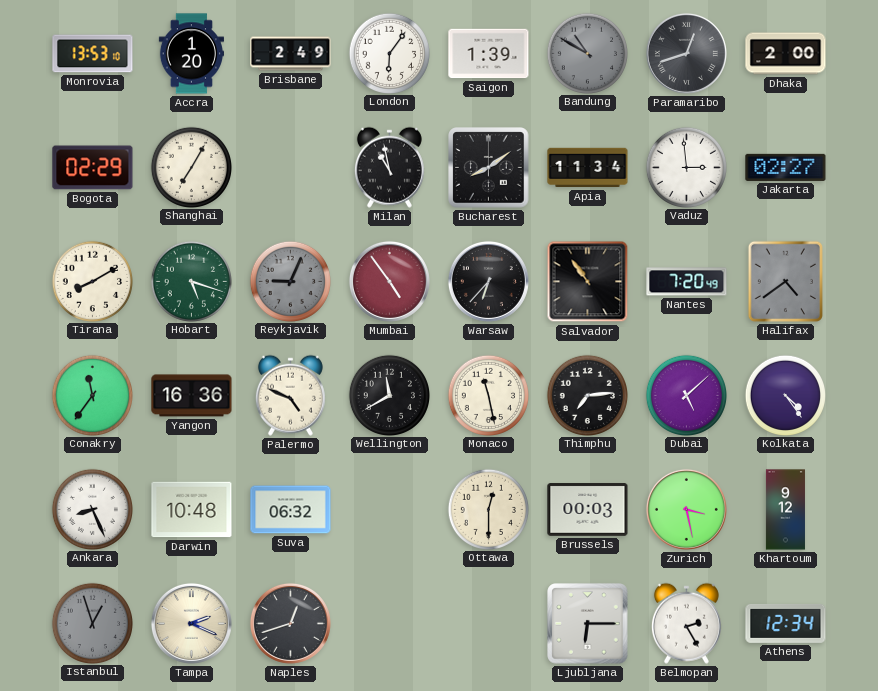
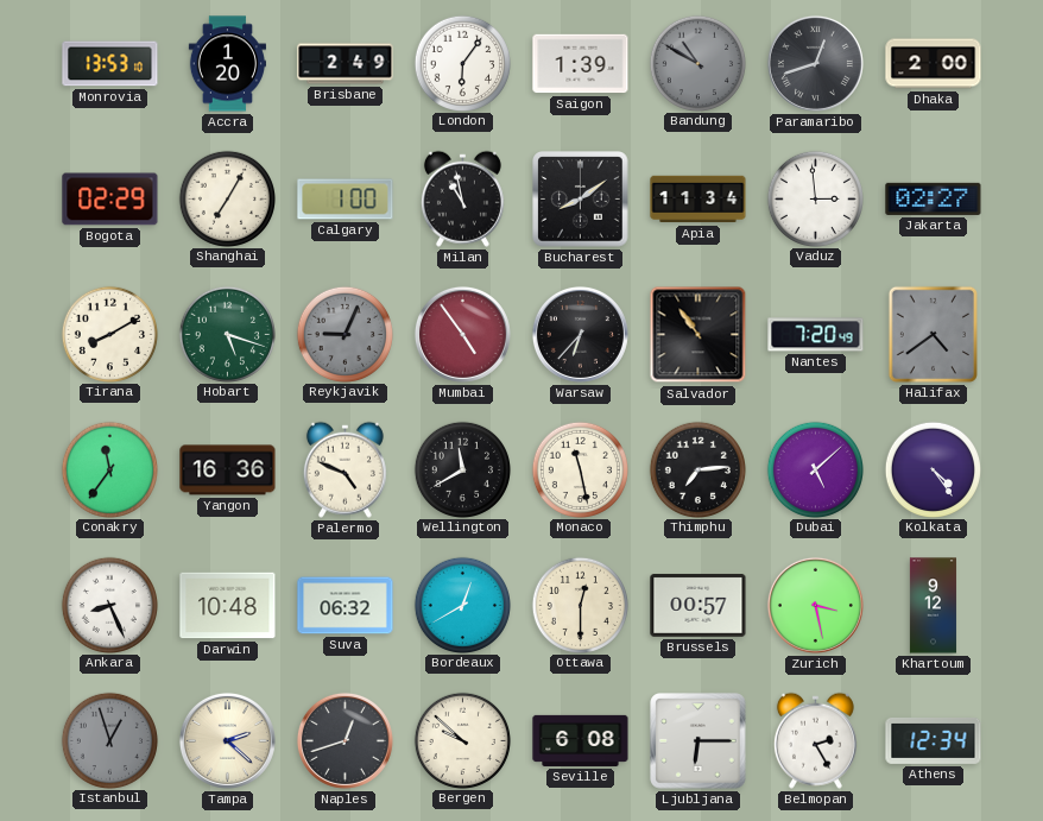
Calgary: none -> 1:00 (346, 200)
Bordeaux: none -> 12:40 (462, 605)
Brussels: 00:03 -> 00:57 (699, 606)
Tampa: 2:19 -> 2:22 (227, 740)
Bergen: none -> 9:52 (462, 740)
Seville: none -> 6:08 (581, 740)
